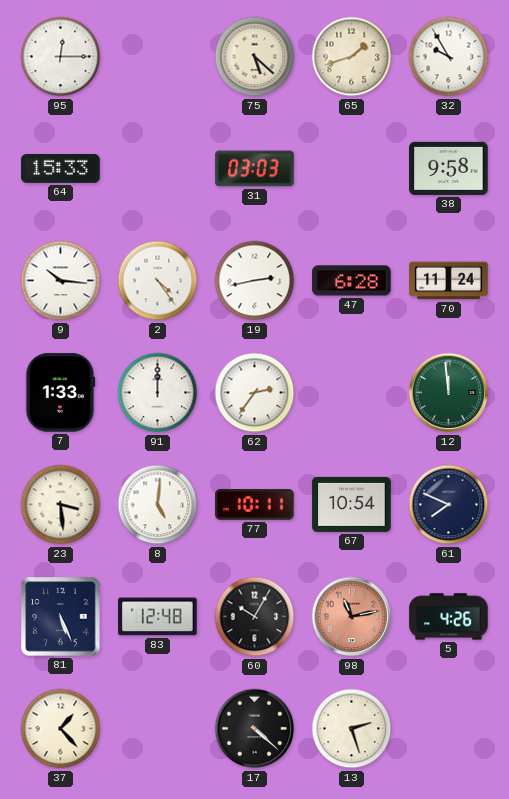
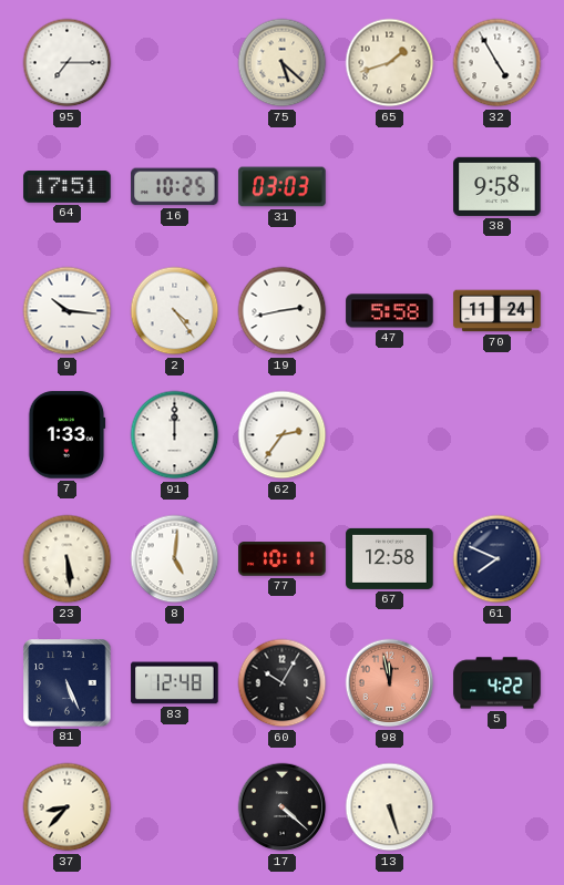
95: 12:15 -> 7:15 (68, 63)
32: 9:55 -> 4:55 (498, 63)
64: 15:33 -> 17:51 (68, 187)
16: none -> 10:25 (175, 187)
47: 6:28 -> 5:58 (390, 311)
12: 11:59 -> none (449, 393)
23: 3:29 -> 5:29 (68, 559)
67: 10:54 -> 12:58 (390, 558)
98: 11:13 -> 11:58 (390, 683)
5: 4:26 -> 4:22 (498, 683)
37: 1:23 -> 8:37 (68, 807)
13: 2:27 -> 5:27 (390, 807)
